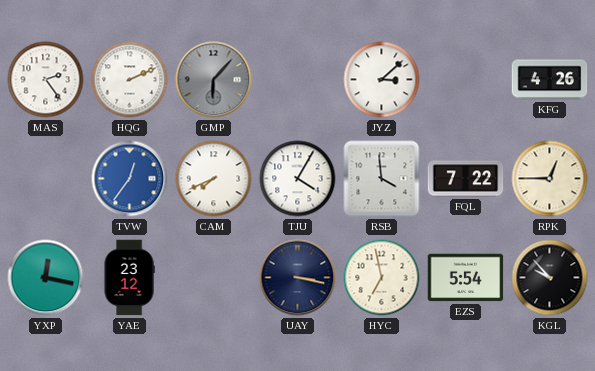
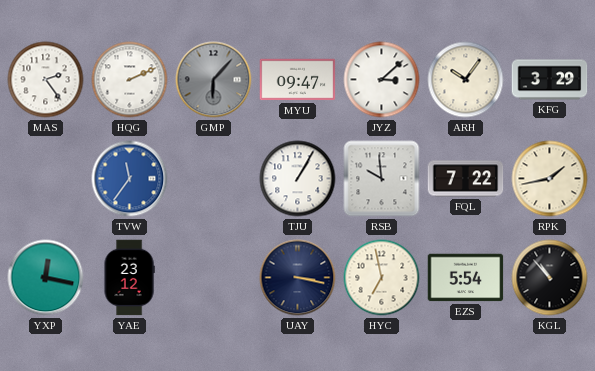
MYU: none -> 09:47 (298, 80)
ARH: none -> 10:06 (466, 80)
KFG: 4:26 -> 3:29 (550, 80)
TVW: 12:36 -> 11:36 (130, 179)
CAM: 7:41 -> none (214, 179)
TJU: 4:05 -> 1:05 (298, 179)
RSB: 3:59 -> 9:59 (382, 179)
RPK: 12:45 -> 1:43 (550, 179)
KGL: 9:53 -> 10:53 (550, 278)
